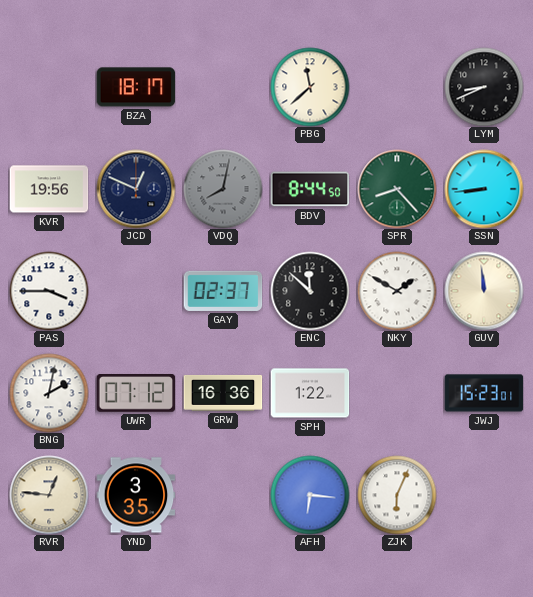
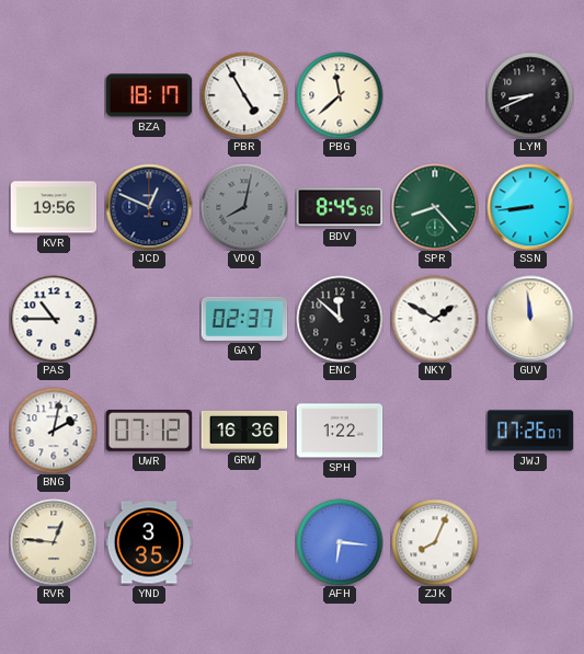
PBR: none -> 4:55 (244, 95)
BDV: 8:44 -> 8:45 (340, 207)
PAS: 3:45 -> 10:45 (54, 319)
JWJ: 15:23 -> 07:26 (530, 431)
ZJK: 6:04 -> 8:04 (435, 542)
